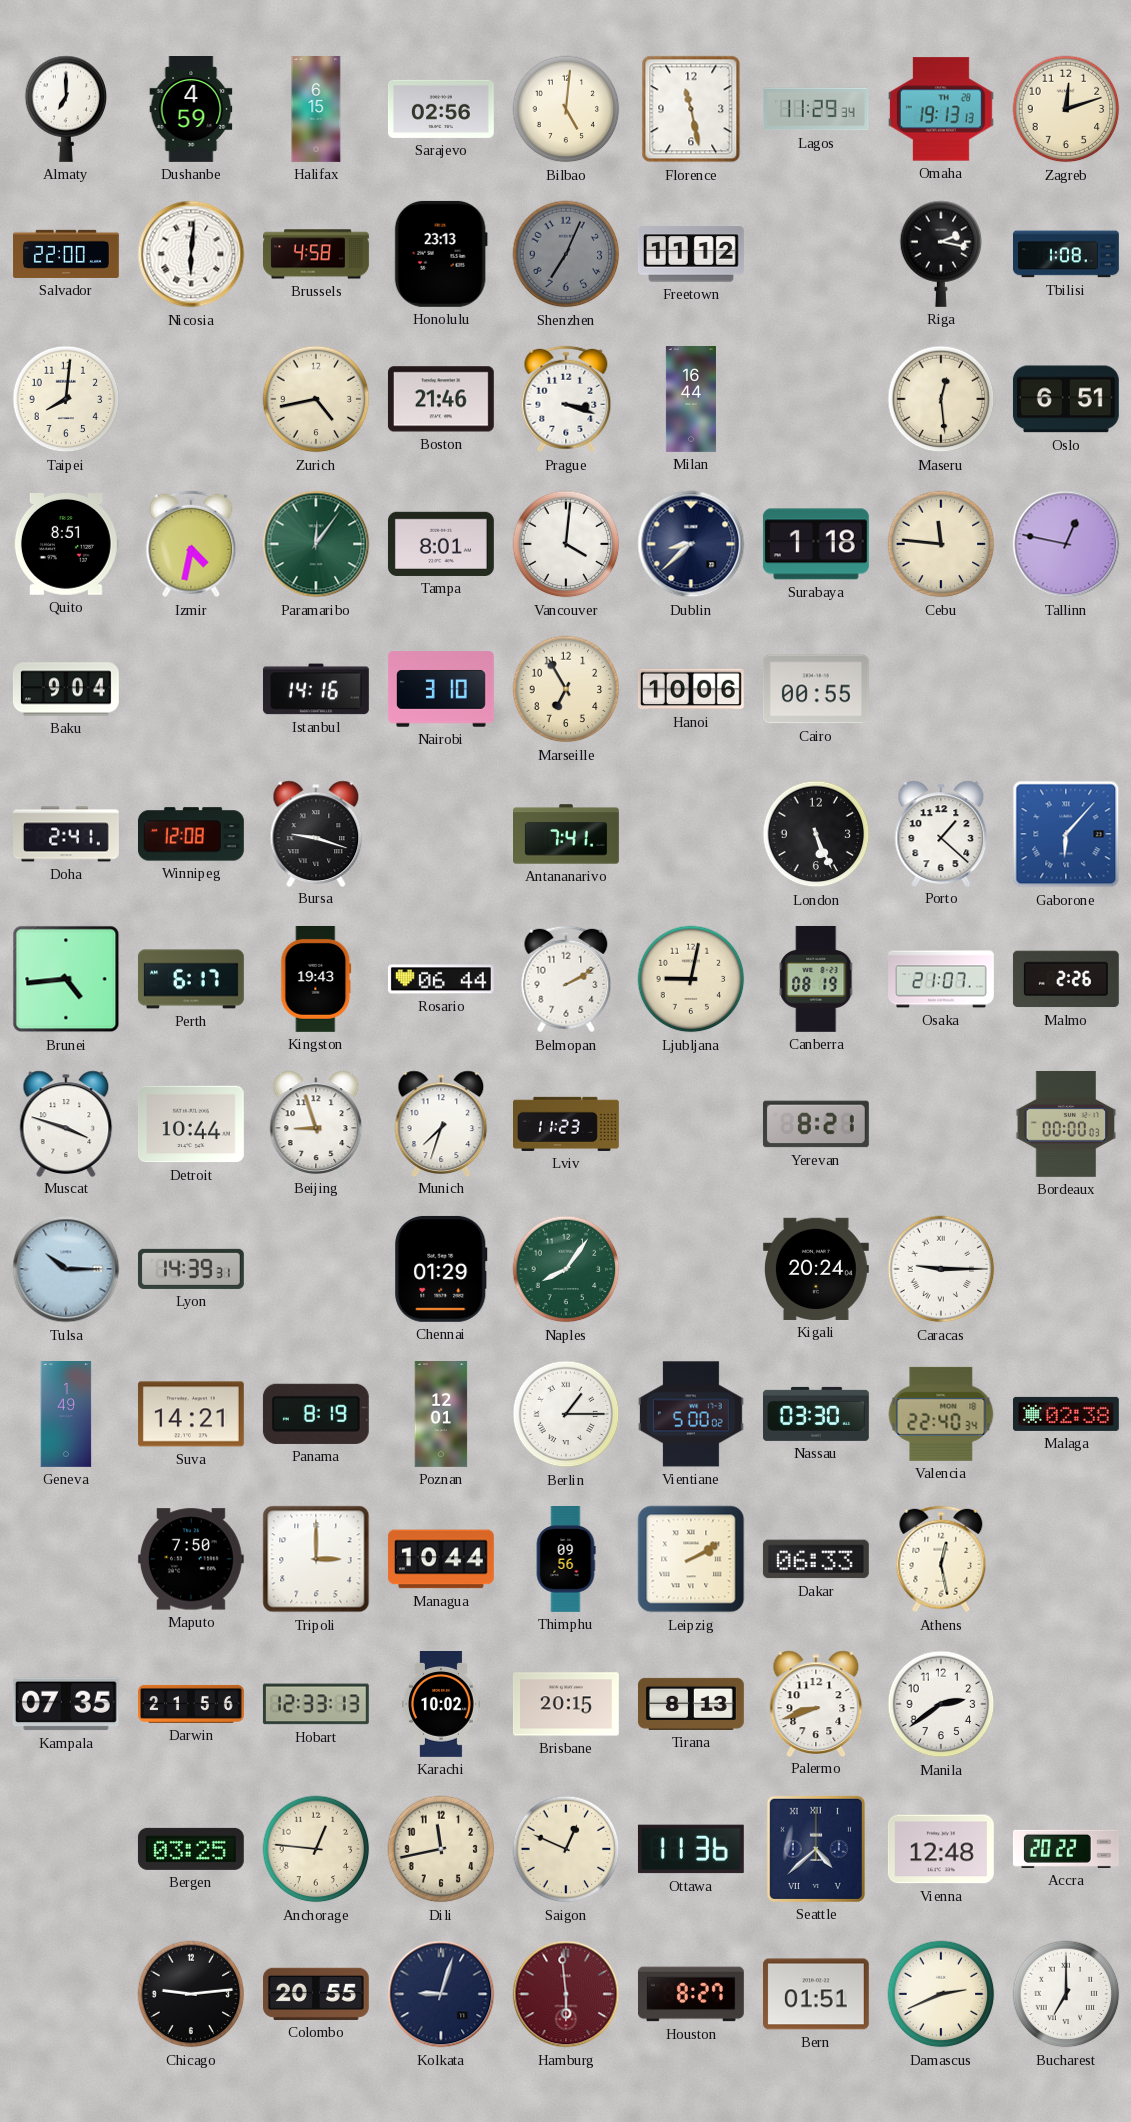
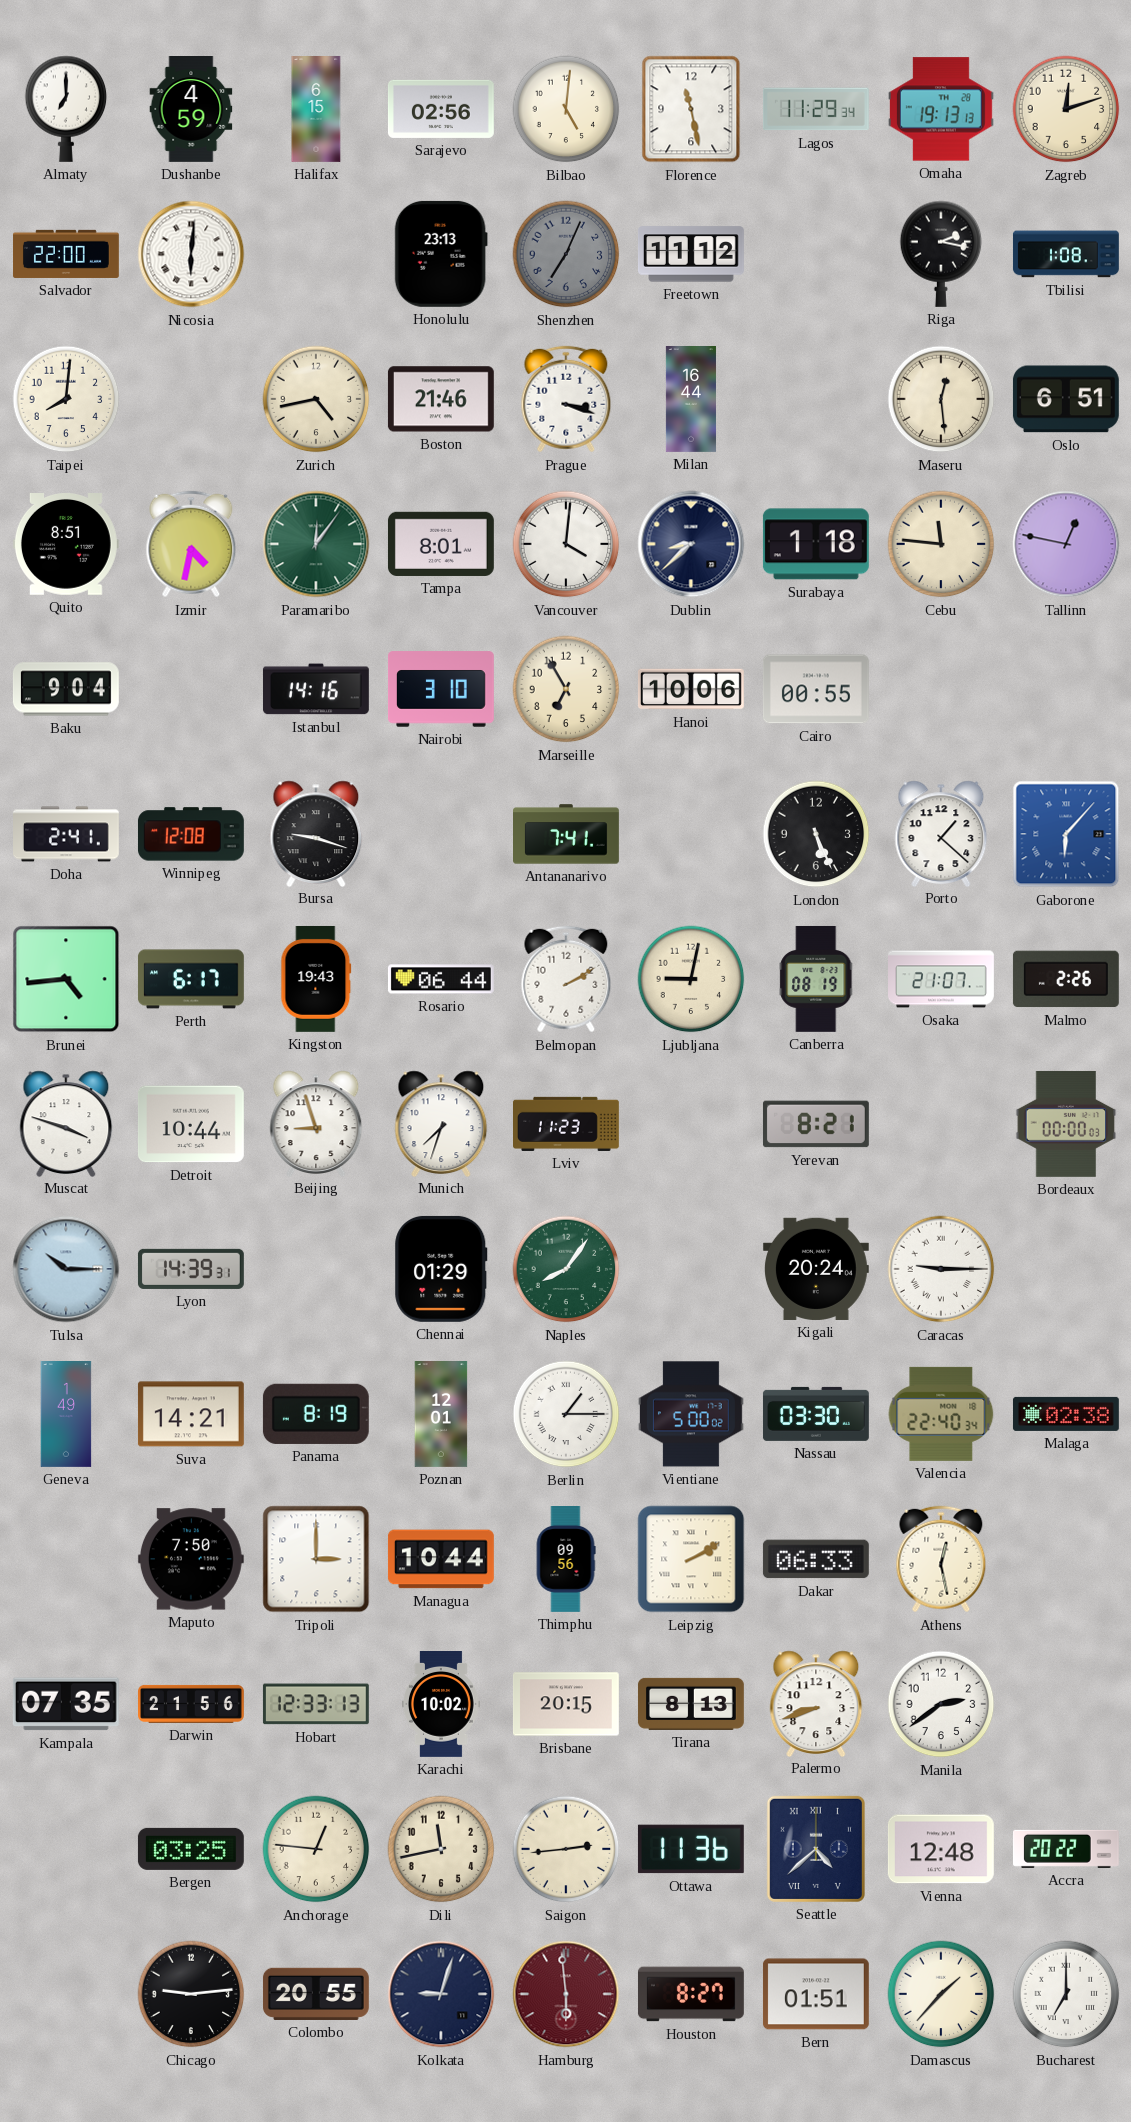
Brussels: 4:58 -> none (317, 254)
Saigon: 12:49 -> 2:44 (566, 1849)
Damascus: 2:41 -> 1:37 (941, 1994)
